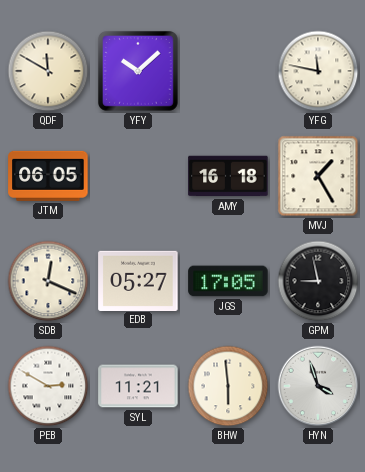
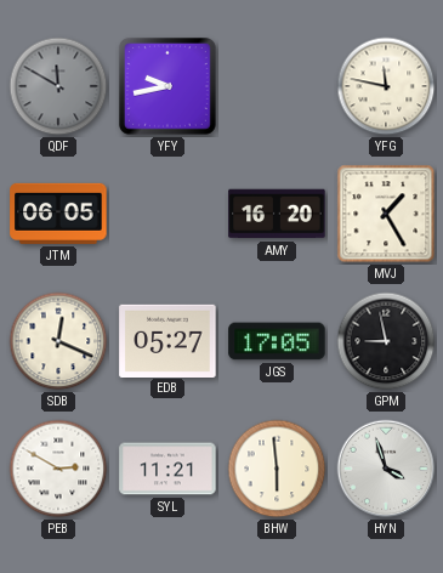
QDF dial: cream -> grey (58, 86)
YFY: 10:08 -> 9:43 (167, 86)
AMY: 16:18 -> 16:20 (277, 214)
